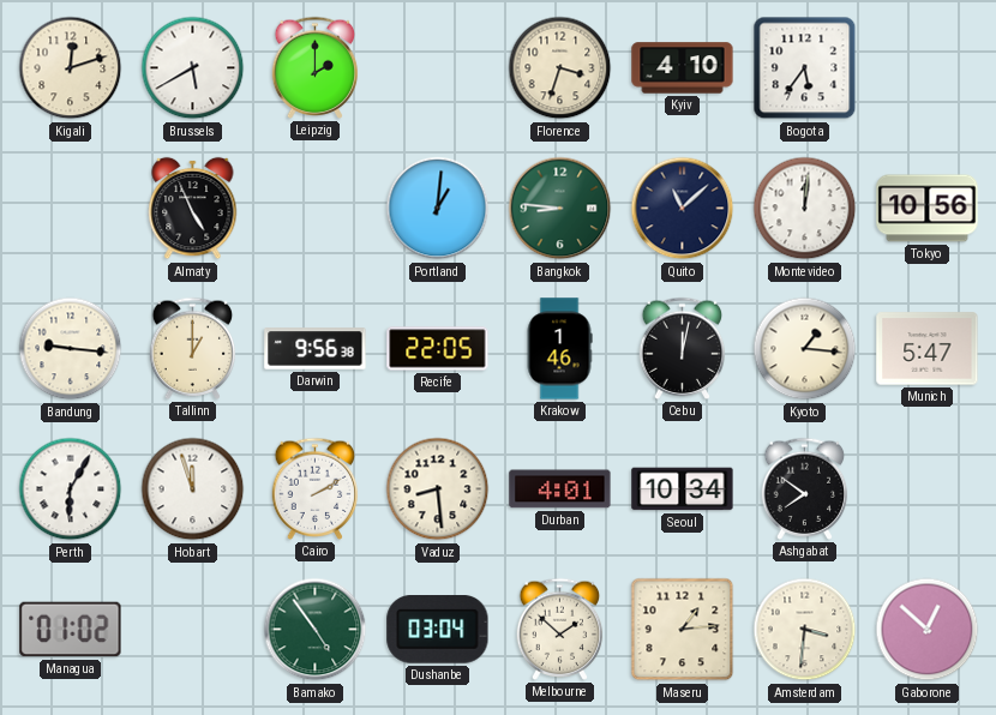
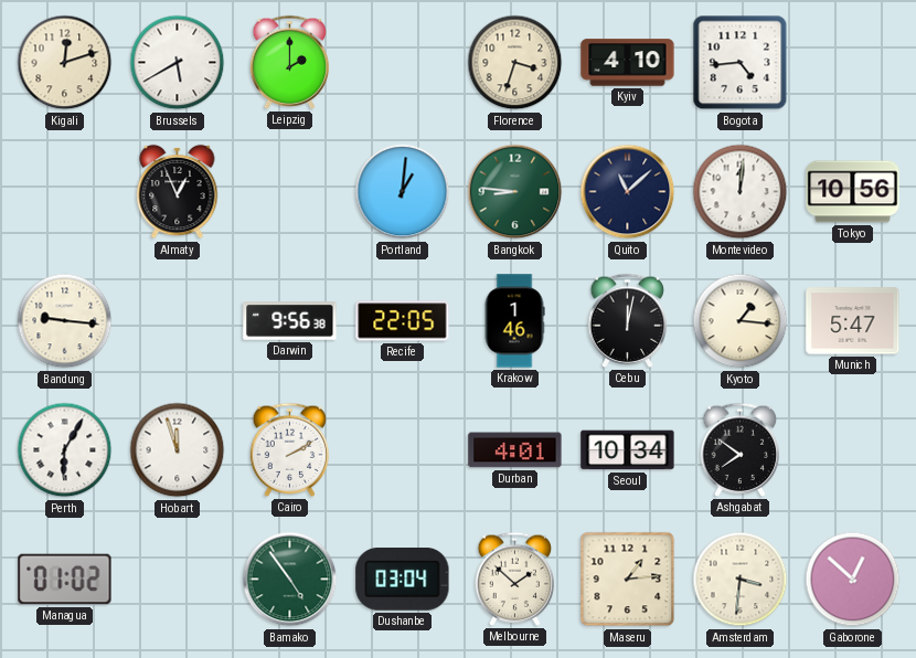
Bogota: 5:36 -> 4:44 (741, 63)
Almaty: 4:56 -> 12:56 (178, 192)
Tallinn: 1:00 -> none (193, 348)
Vaduz: 8:29 -> none (438, 489)
